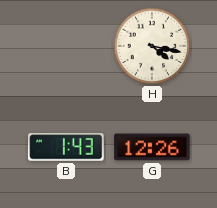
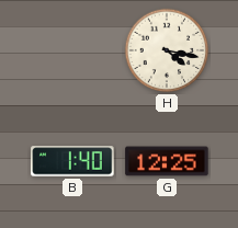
B: 1:43 -> 1:40 (72, 161)
G: 12:26 -> 12:25 (167, 161)
